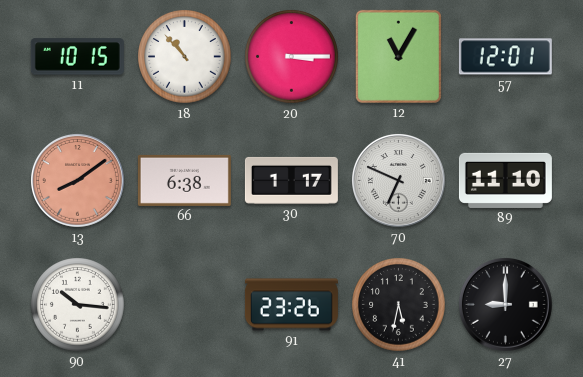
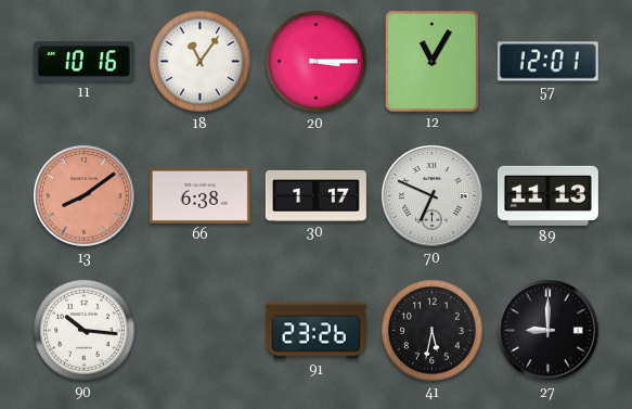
11: 10:15 -> 10:16 (83, 62)
18: 10:53 -> 11:06 (201, 62)
89: 11:10 -> 11:13 (547, 195)
